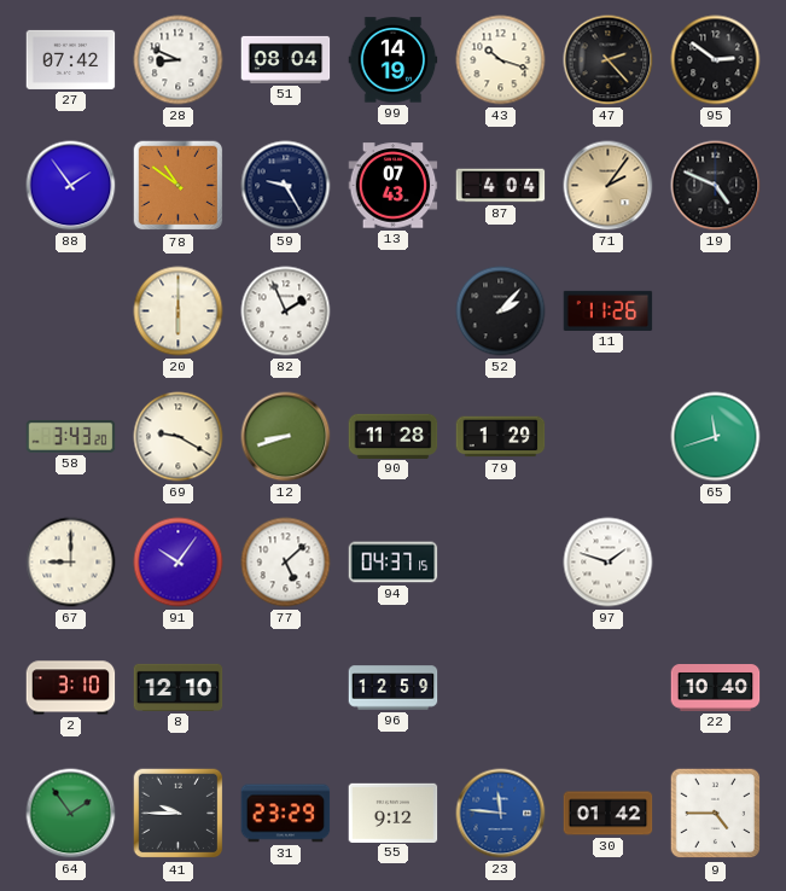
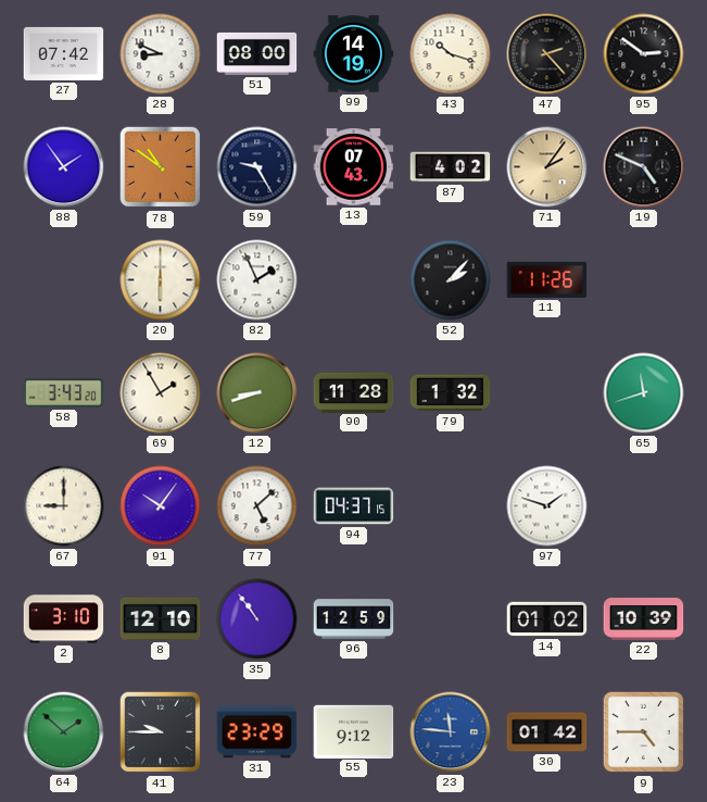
51: 08:04 -> 08:00 (257, 53)
87: 4:04 -> 4:02 (451, 167)
69: 9:20 -> 1:55 (161, 393)
79: 1:29 -> 1:32 (451, 393)
35: none -> 10:54 (257, 619)
14: none -> 01:02 (547, 619)
22: 10:40 -> 10:39 (644, 619)
64: 1:54 -> 1:52 (64, 732)
